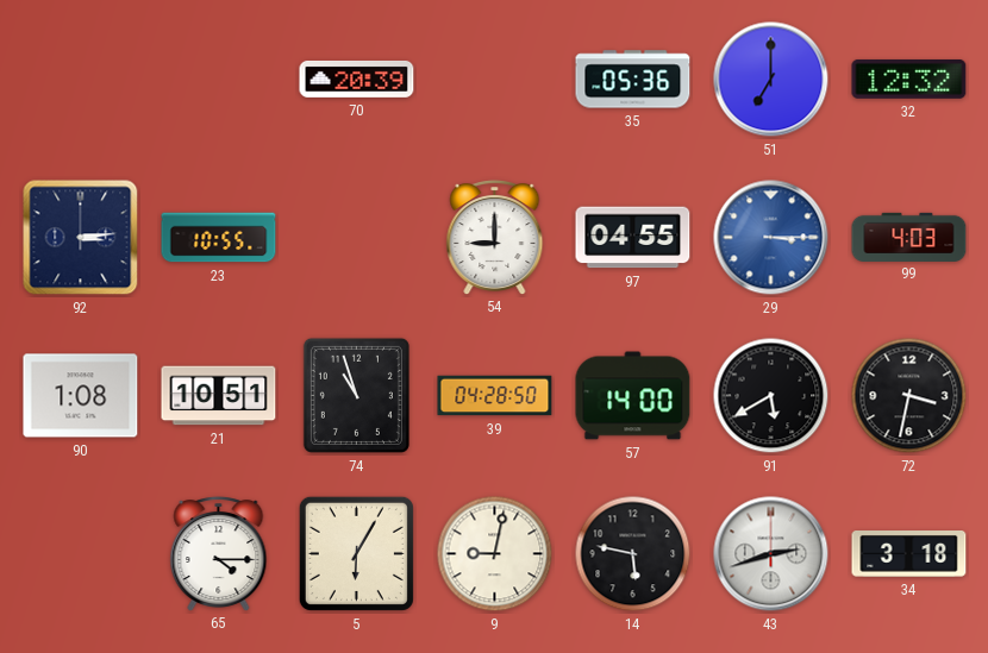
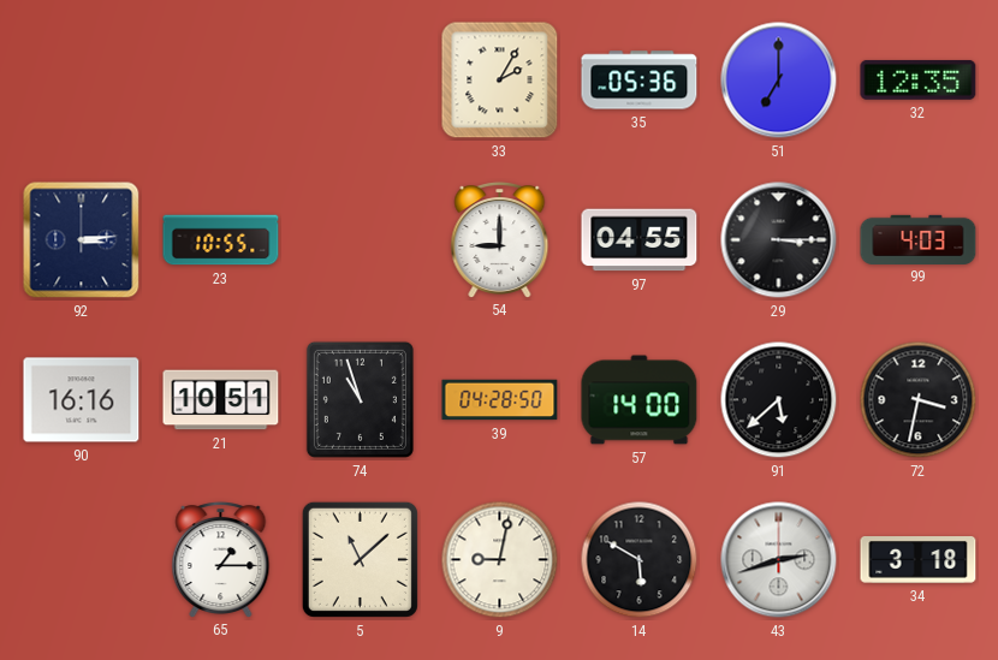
70: 20:39 -> none (357, 79)
33: none -> 2:05 (500, 81)
32: 12:32 -> 12:35 (919, 81)
29 dial: blue -> black (779, 240)
90: 1:08 -> 16:16 (82, 400)
91: 5:40 -> 5:38 (779, 400)
65: 4:15 -> 1:15 (221, 560)
5: 6:05 -> 11:08 (360, 559)
14: 5:47 -> 5:50 (640, 560)
